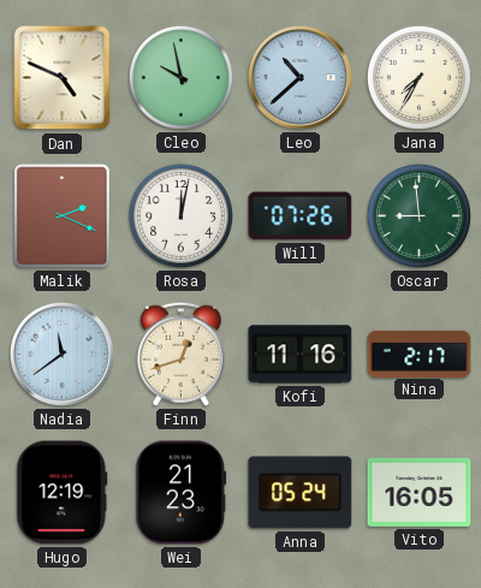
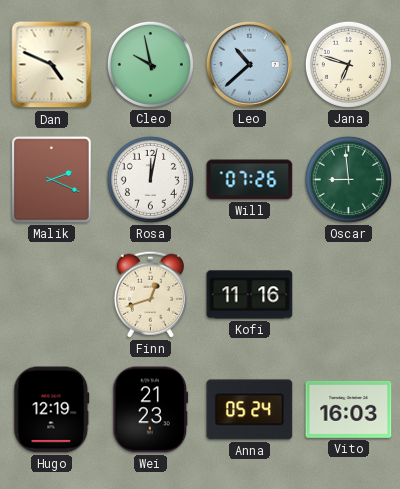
Jana: 7:35 -> 6:48 (348, 64)
Nadia: 11:39 -> none (61, 354)
Nina: 2:17 -> none (420, 354)
Vito: 16:05 -> 16:03 (349, 409)
